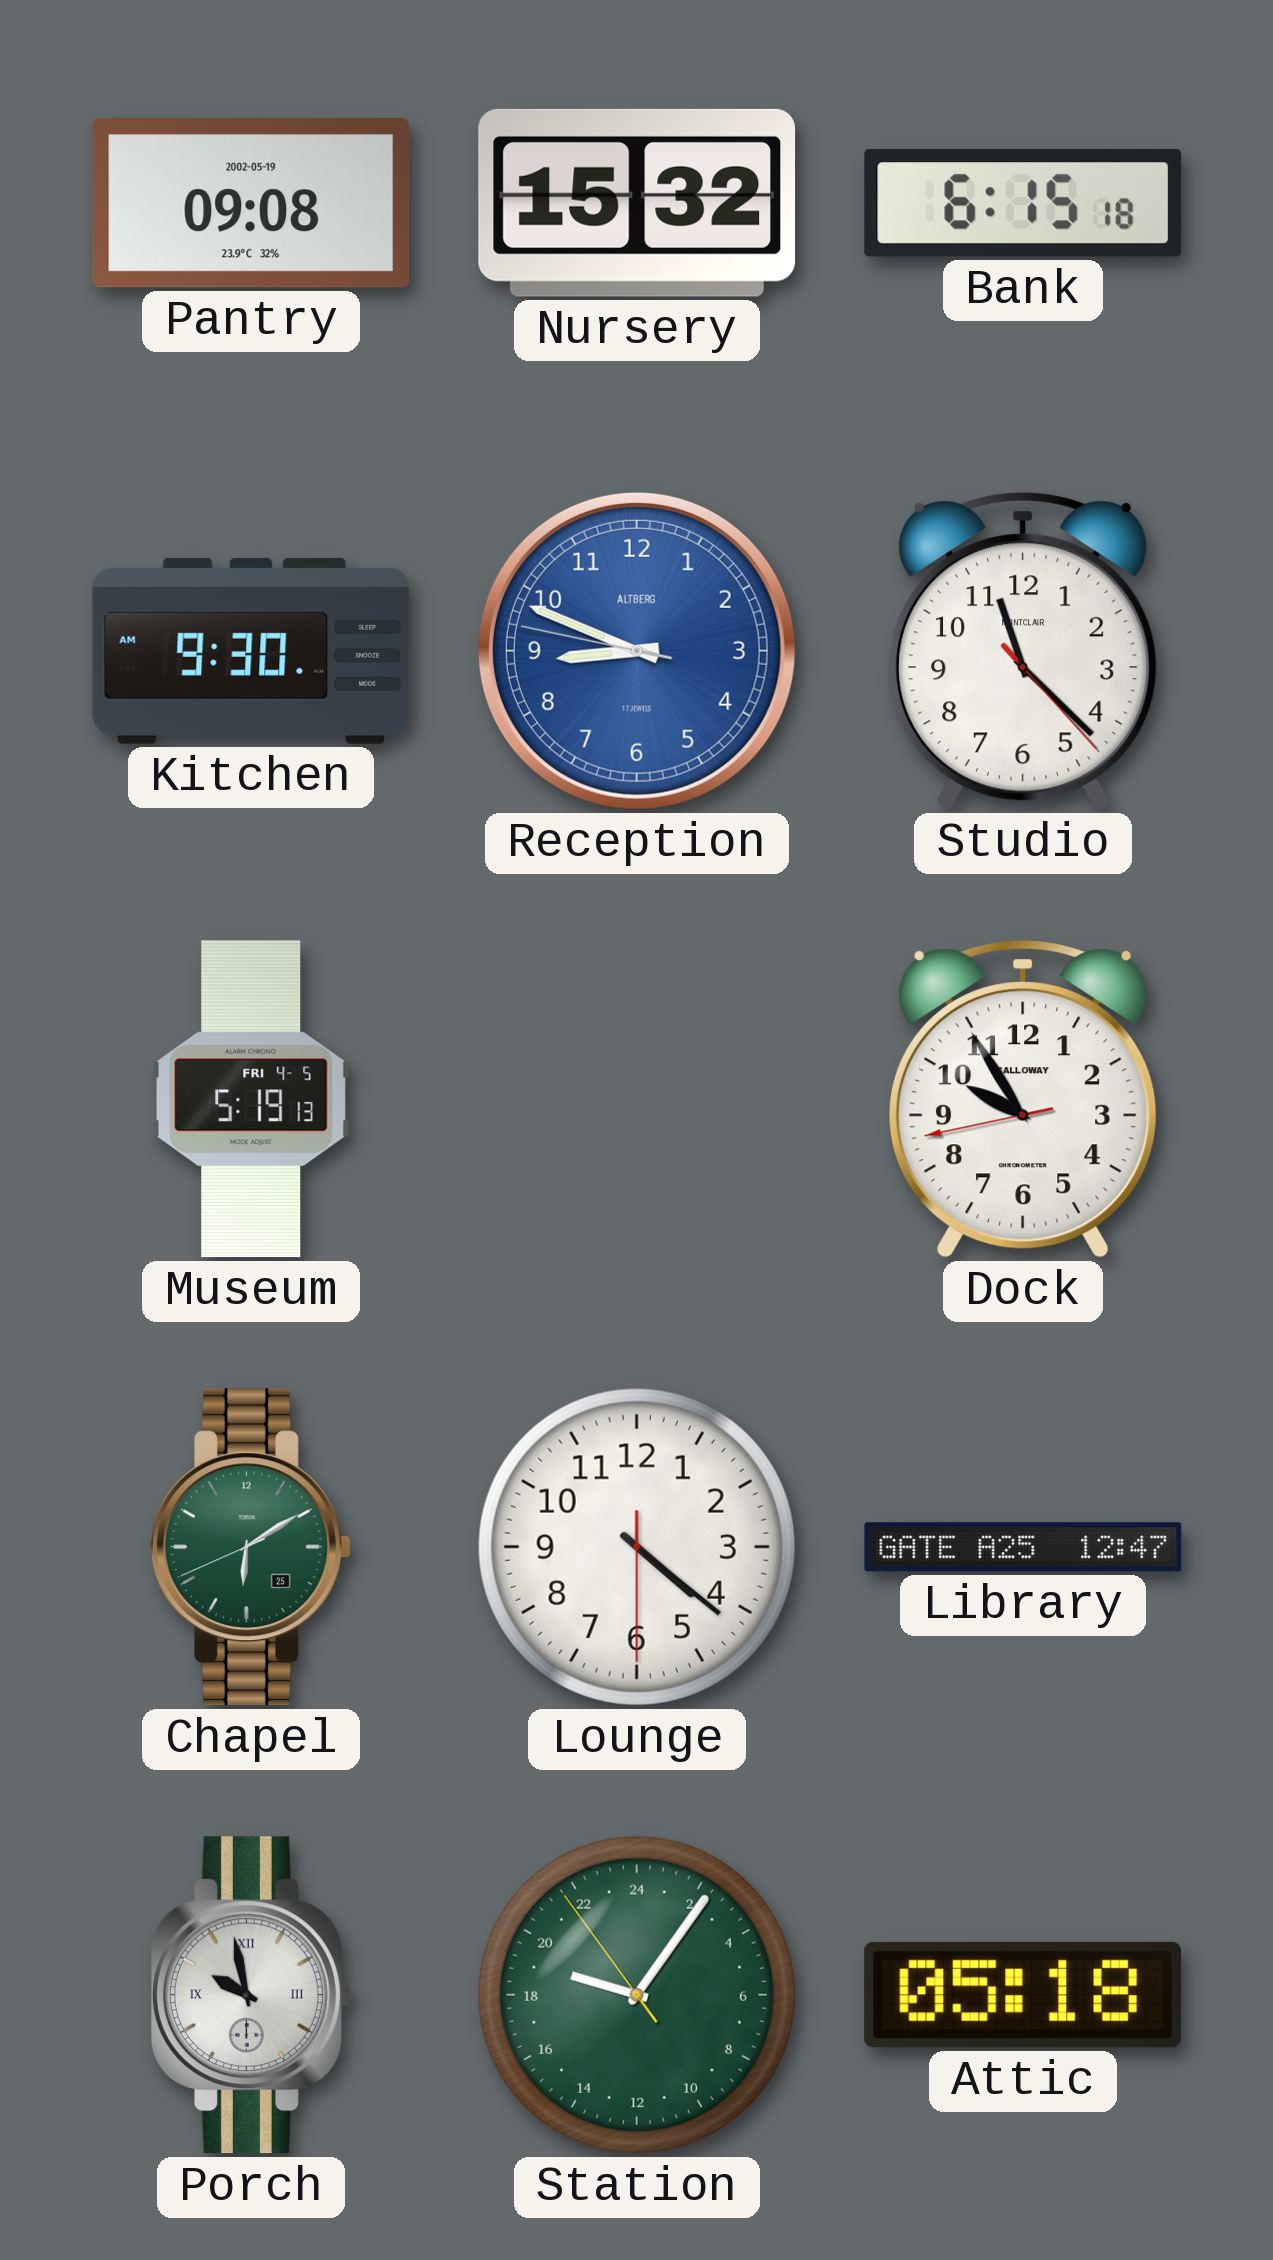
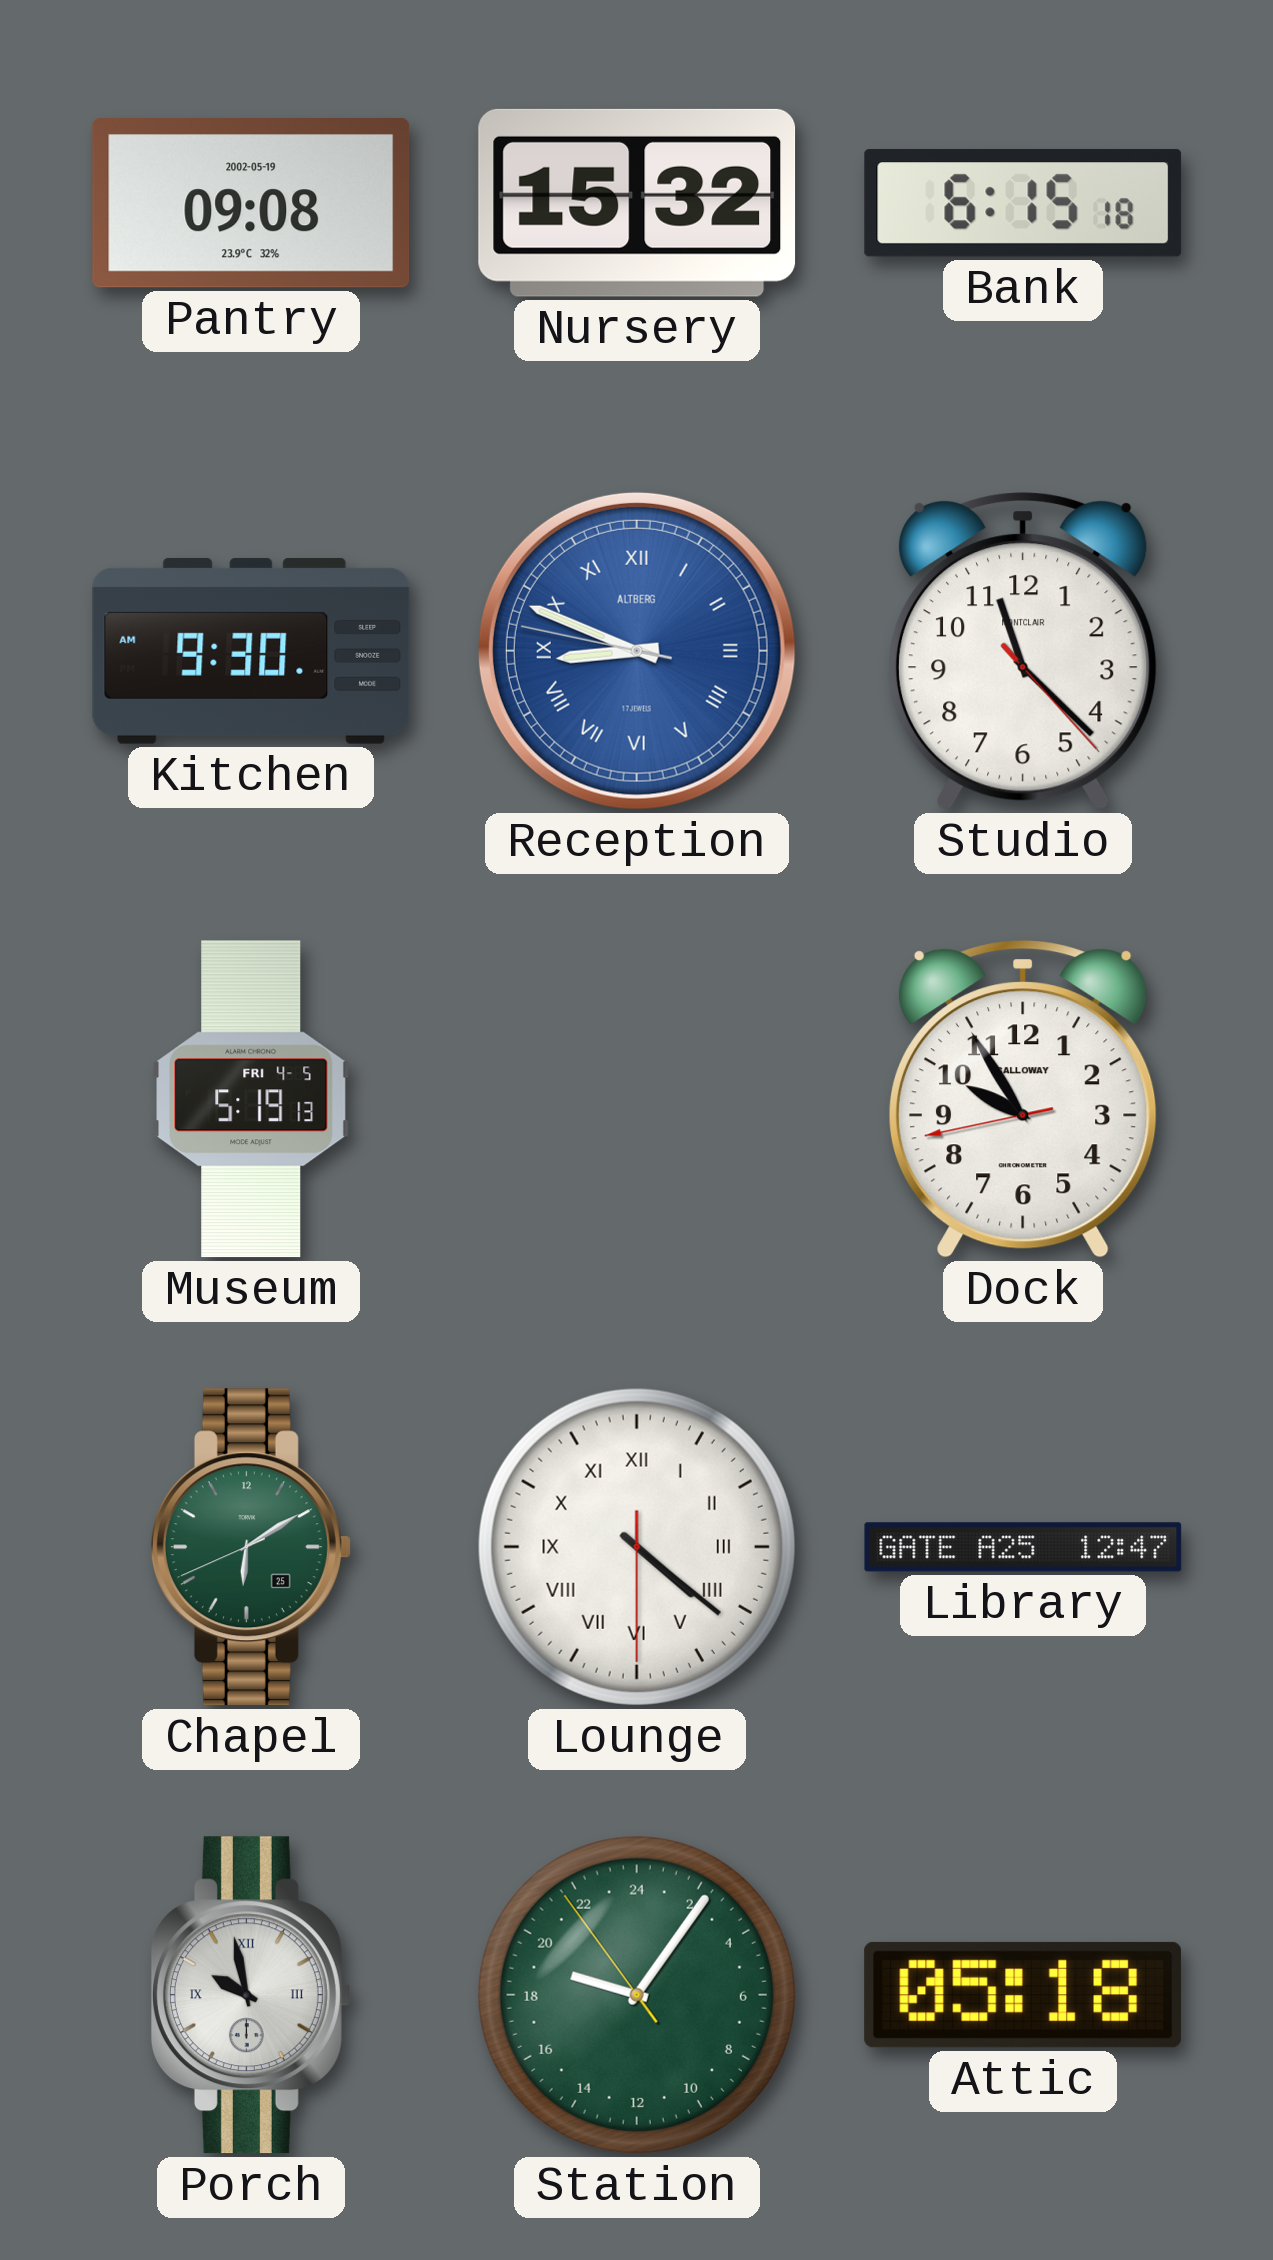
Reception numerals: Arabic -> Roman (637, 651)
Lounge numerals: Arabic -> Roman (637, 1547)
